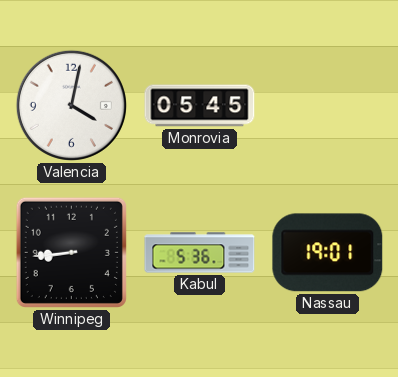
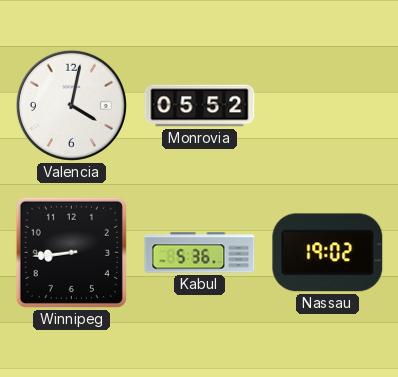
Monrovia: 05:45 -> 05:52 (200, 106)
Nassau: 19:01 -> 19:02 (328, 253)
